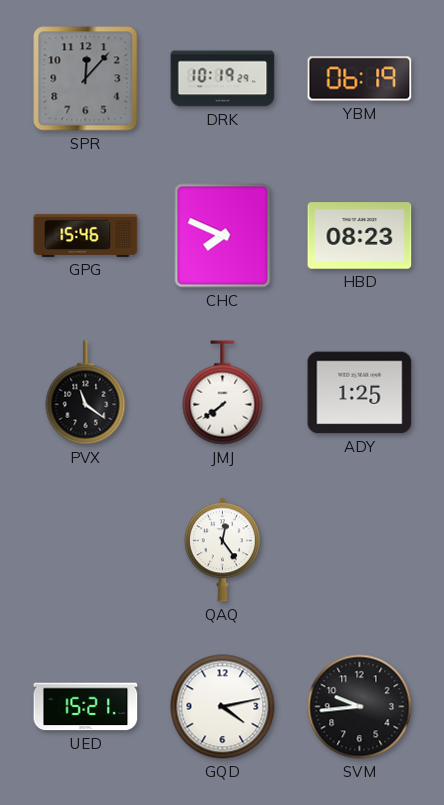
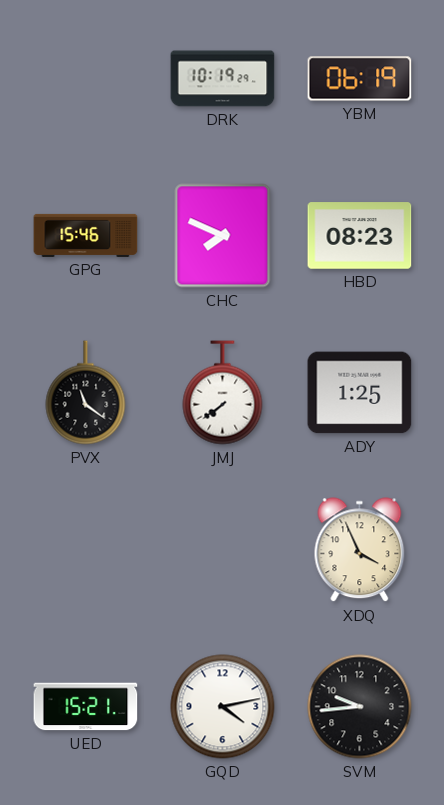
SPR: 12:07 -> none (86, 79)
QAQ: 12:24 -> none (222, 550)
XDQ: none -> 3:56 (360, 550)
